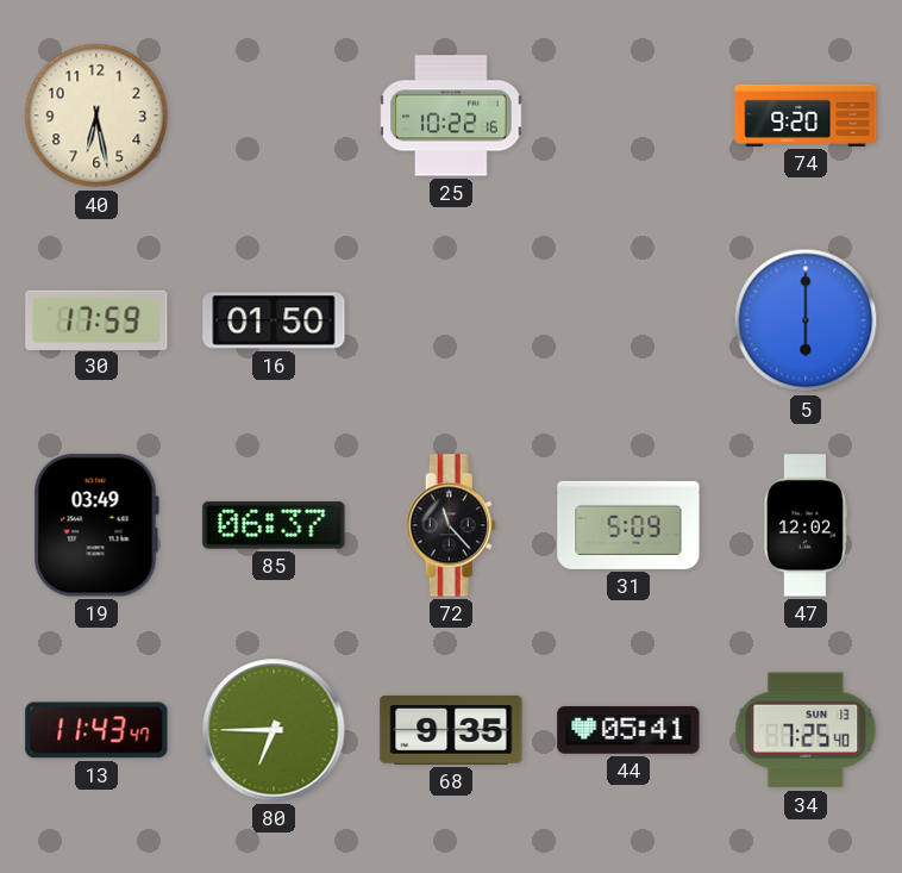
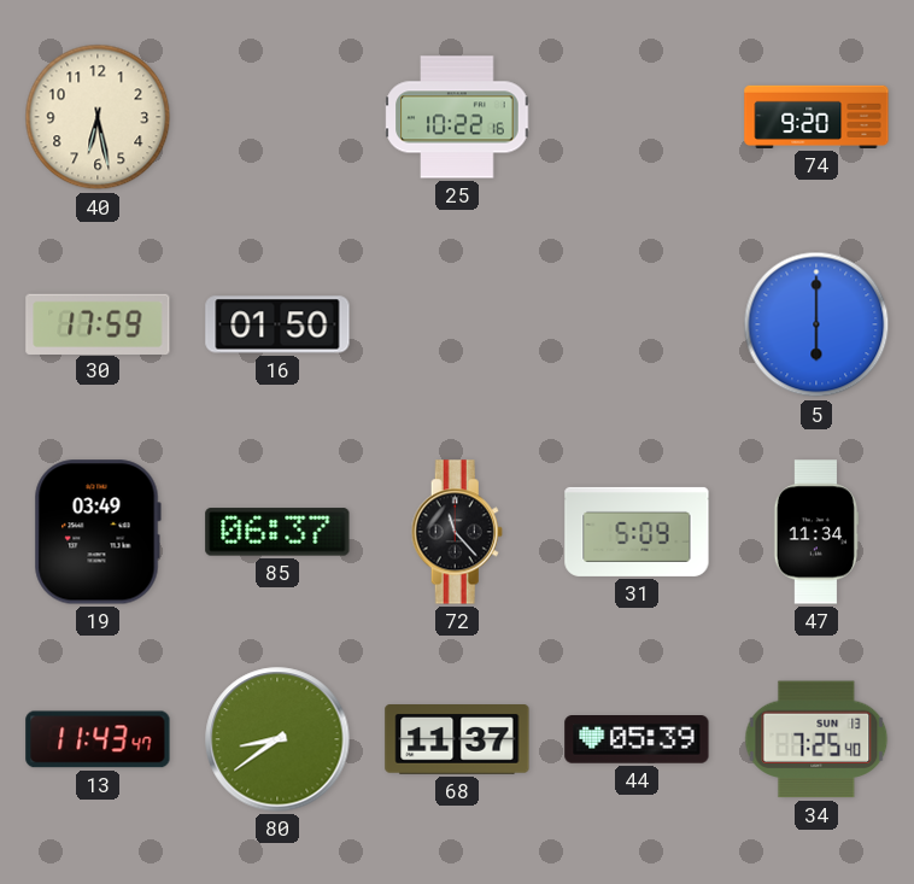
47: 12:02 -> 11:34 (816, 532)
80: 6:45 -> 8:39 (277, 739)
68: 9:35 -> 11:37 (457, 740)
44: 05:41 -> 05:39 (637, 739)
